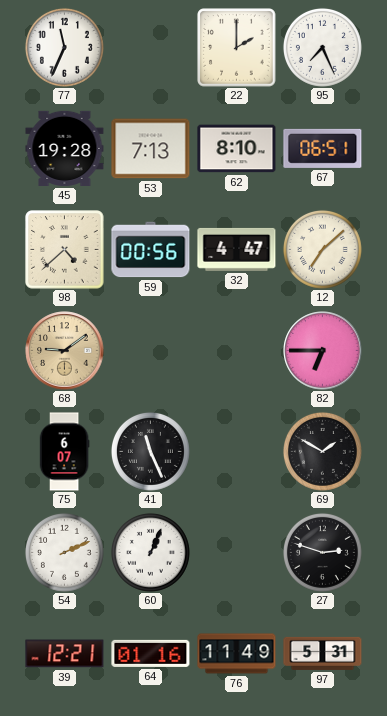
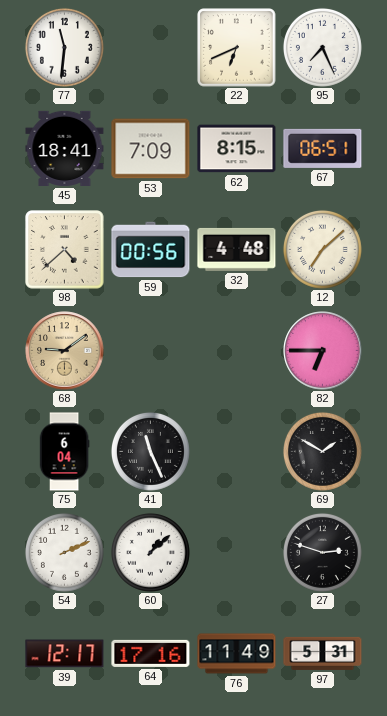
77: 11:34 -> 11:31 (64, 47)
22: 2:00 -> 6:41 (237, 48)
45: 19:28 -> 18:41 (65, 148)
53: 7:13 -> 7:09 (151, 149)
62: 8:10 -> 8:15 (237, 149)
32: 4:47 -> 4:48 (237, 249)
75: 6:07 -> 6:04 (64, 452)
60: 1:04 -> 1:08 (150, 552)
39: 12:21 -> 12:17 (65, 654)
64: 01:16 -> 17:16 (151, 653)
